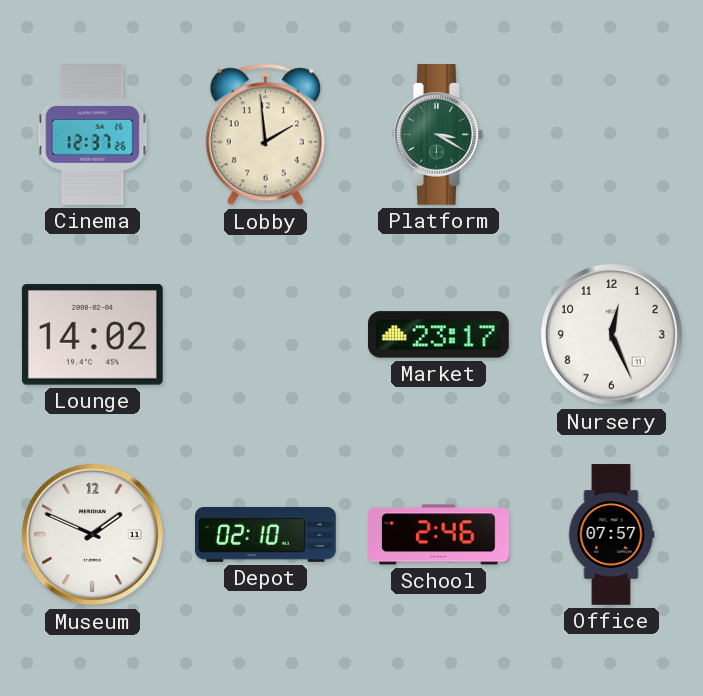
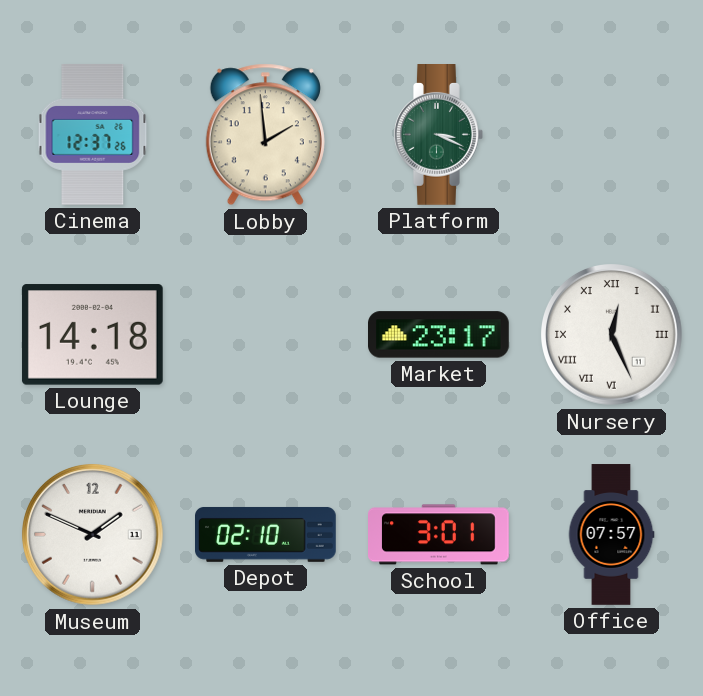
Platform: 3:20 -> 3:19 (439, 135)
Lounge: 14:02 -> 14:18 (92, 335)
Nursery numerals: Arabic -> Roman (612, 335)
School: 2:46 -> 3:01 (439, 535)
